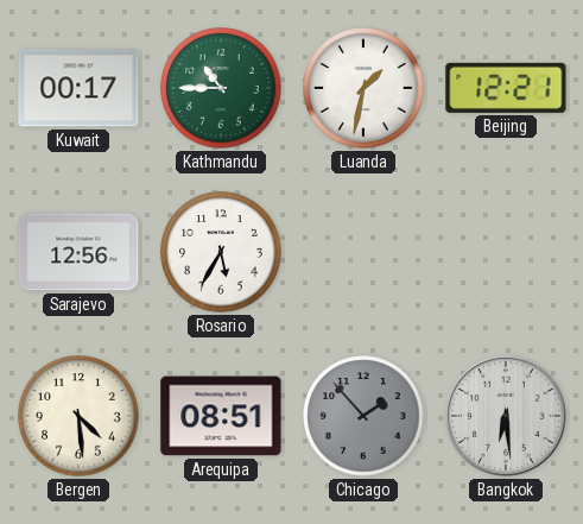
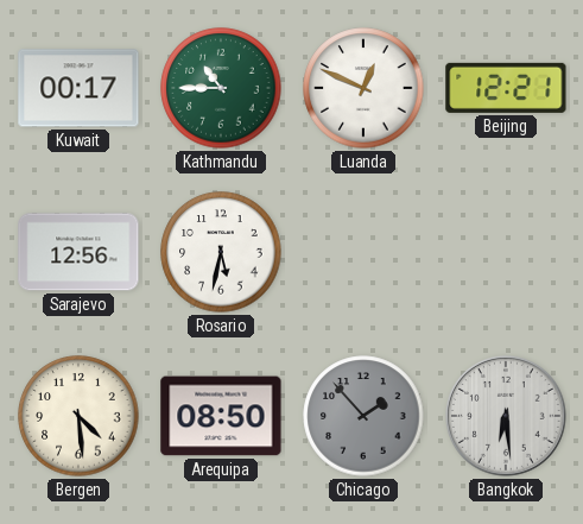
Luanda: 1:32 -> 12:49 (363, 88)
Rosario: 5:35 -> 5:32 (221, 252)
Arequipa: 08:51 -> 08:50 (221, 416)
